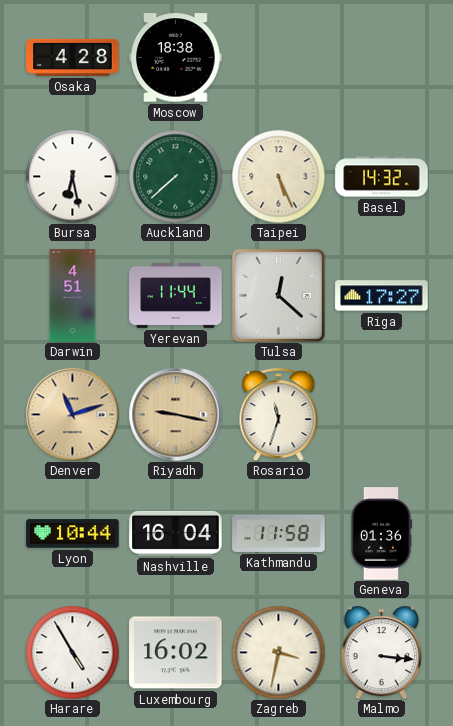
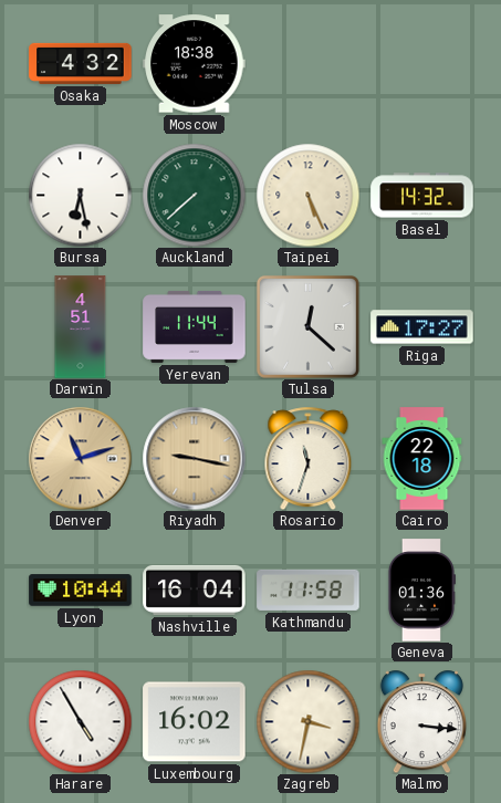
Osaka: 4:28 -> 4:32 (81, 63)
Cairo: none -> 22:18 (422, 459)
